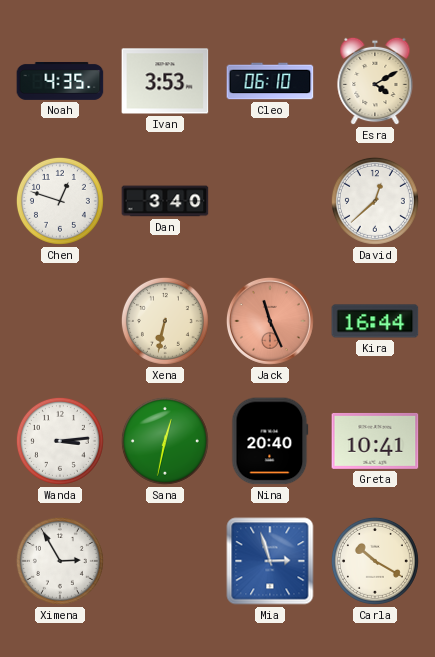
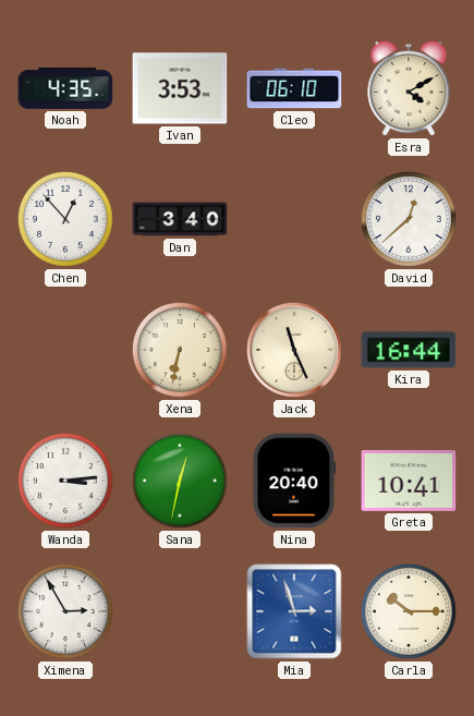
Chen: 12:48 -> 12:53 (65, 219)
Jack dial: salmon -> cream (294, 350)
Carla: 10:20 -> 10:15 (409, 611)
